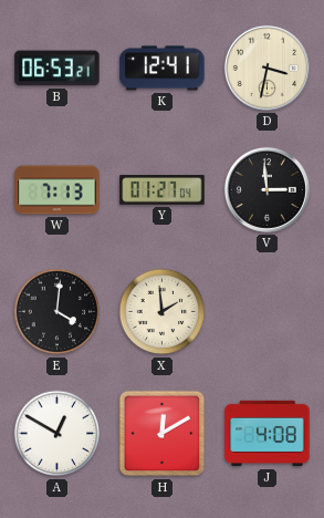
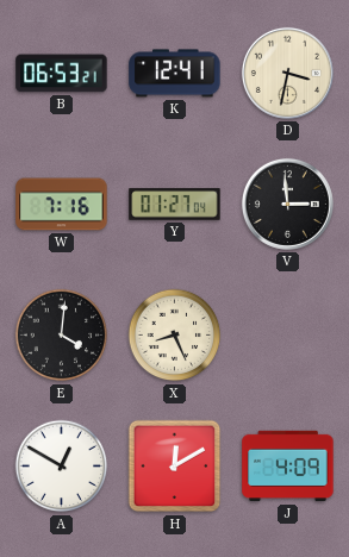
W: 7:13 -> 7:16 (62, 205)
X: 1:59 -> 8:26 (175, 336)
J: 4:08 -> 4:09 (288, 467)
